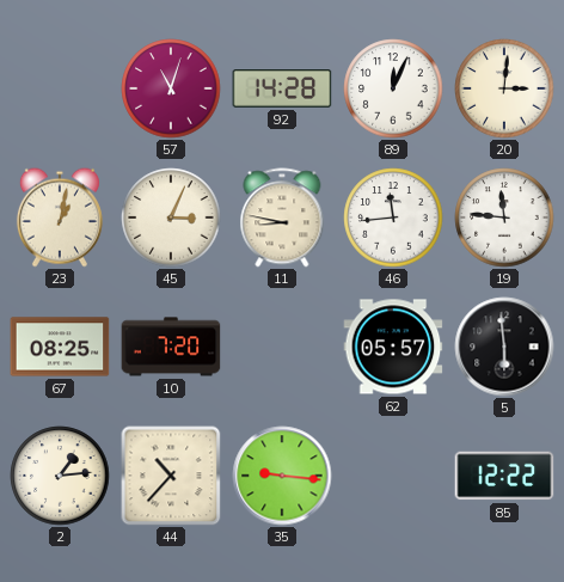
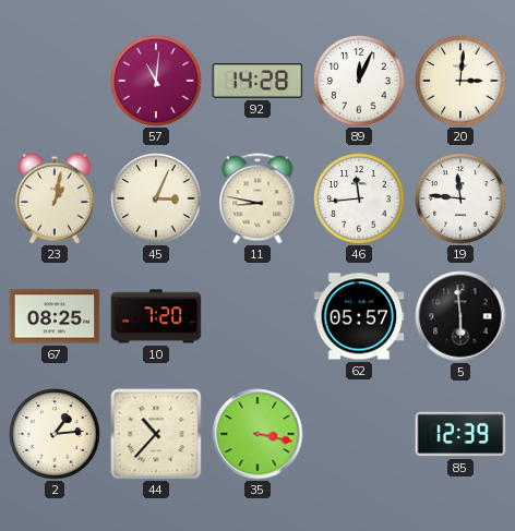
57: 11:03 -> 11:01 (156, 81)
35: 9:16 -> 3:17 (257, 434)
85: 12:22 -> 12:39 (460, 434)
